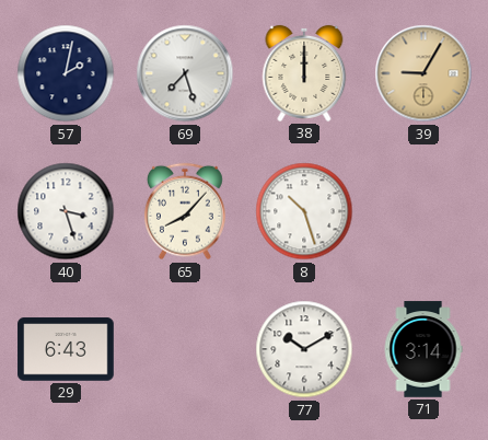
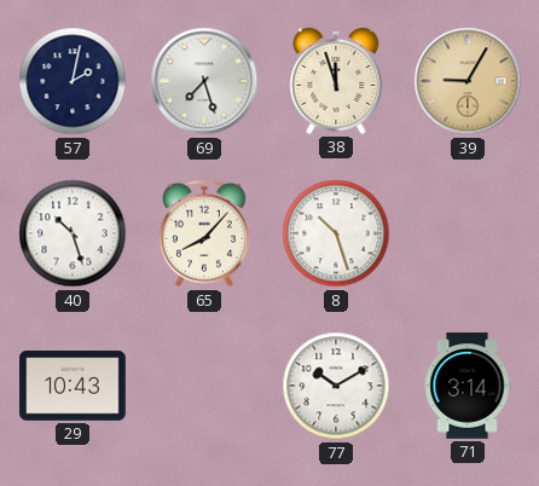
38: 12:00 -> 11:57 (336, 81)
40: 3:27 -> 10:27 (73, 233)
29: 6:43 -> 10:43 (73, 386)
